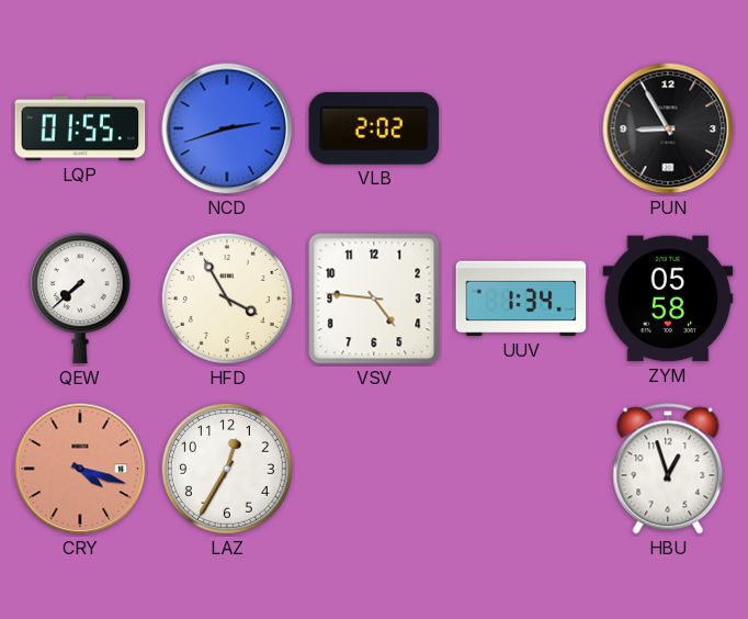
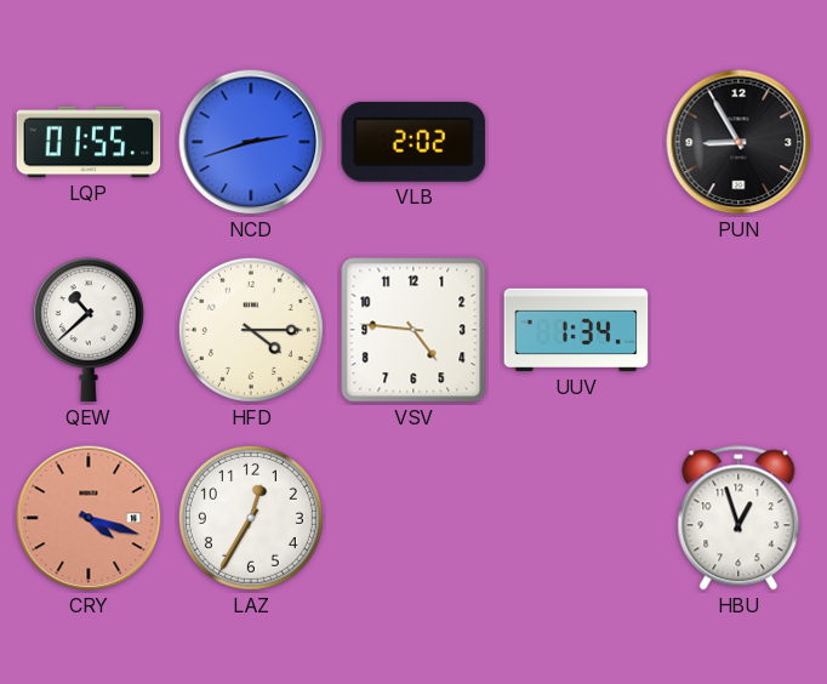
QEW: 7:38 -> 10:38 (89, 330)
HFD: 3:55 -> 4:15 (251, 330)
ZYM: 05:58 -> none (668, 299)
